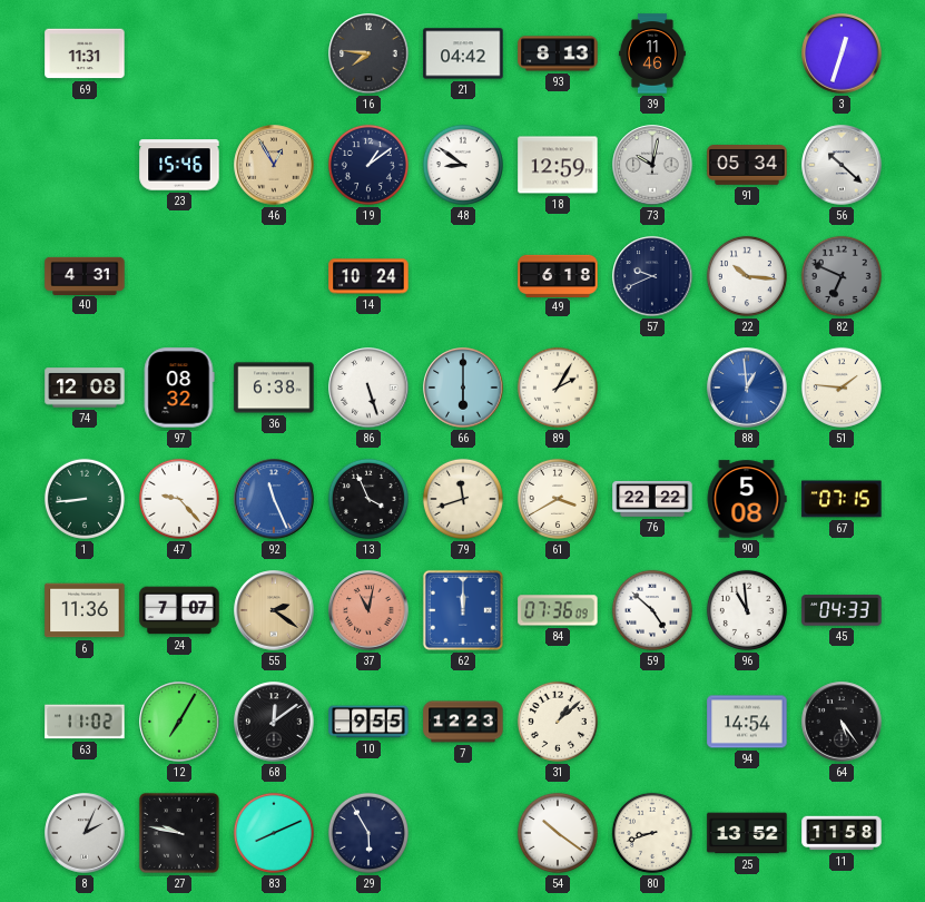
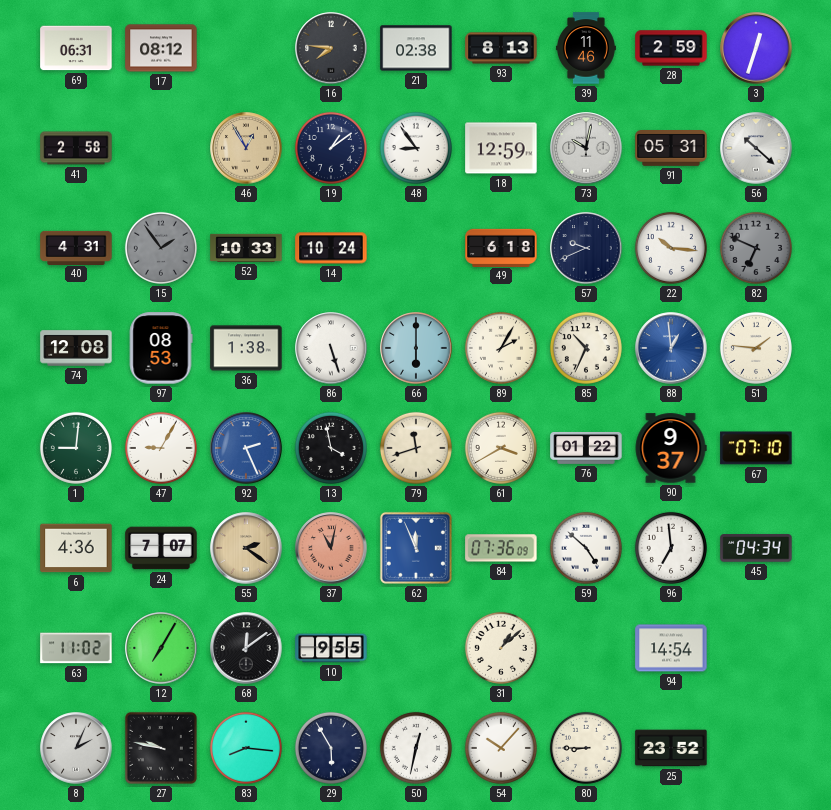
69: 11:31 -> 06:31 (76, 48)
17: none -> 08:12 (161, 48)
21: 04:42 -> 02:38 (416, 48)
28: none -> 2:59 (671, 48)
41: none -> 2:58 (76, 148)
23: 15:46 -> none (179, 165)
48: 8:51 -> 8:54 (416, 148)
91: 05:34 -> 05:31 (671, 149)
15: none -> 1:54 (161, 248)
52: none -> 10:33 (246, 248)
97: 08:32 -> 08:53 (161, 348)
36: 6:38 -> 1:38 (246, 348)
85: none -> 10:34 (586, 348)
1: 8:44 -> 9:01 (76, 448)
47: 9:23 -> 9:05 (161, 448)
92: 11:26 -> 2:26 (246, 448)
13: 3:56 -> 3:58 (331, 448)
76: 22:22 -> 01:22 (586, 448)
90: 5:08 -> 9:37 (671, 448)
67: 07:15 -> 07:10 (756, 448)
6: 11:36 -> 4:36 (76, 548)
62: 12:00 -> 11:56 (416, 548)
96: 10:59 -> 6:59 (671, 548)
45: 04:33 -> 04:34 (756, 548)
7: 12:23 -> none (463, 722)
64: 5:24 -> none (842, 722)
83: 8:11 -> 8:16 (246, 748)
50: none -> 12:32 (416, 748)
54: 10:21 -> 10:07 (501, 748)
80: 8:42 -> 8:45 (586, 748)
25: 13:52 -> 23:52 (671, 748)
11: 11:58 -> none (842, 833)
